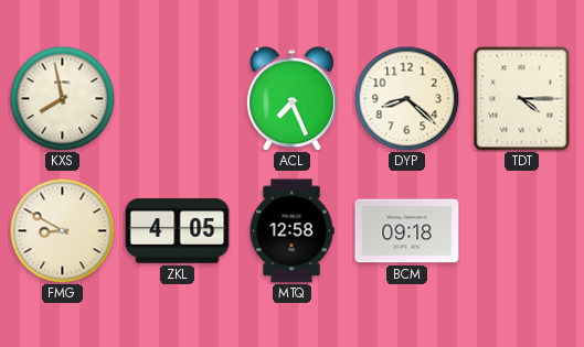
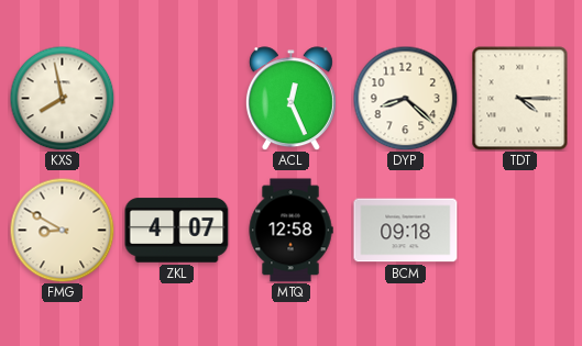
ACL: 7:26 -> 12:26 (290, 99)
ZKL: 4:05 -> 4:07 (177, 231)
